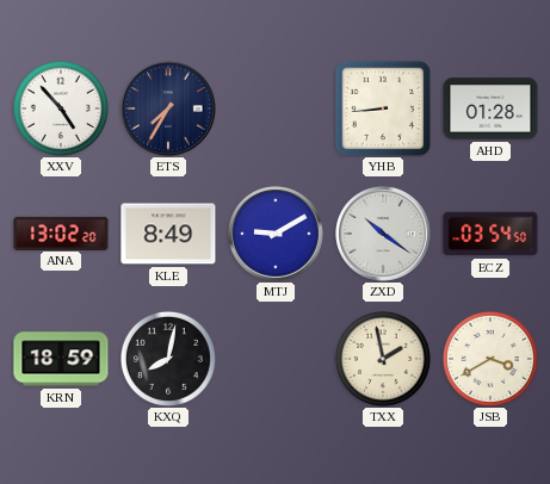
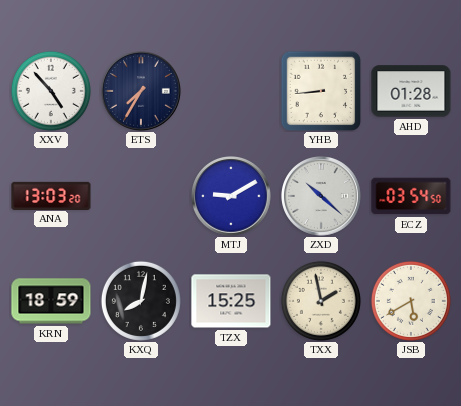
ANA: 13:02 -> 13:03 (51, 195)
KLE: 8:49 -> none (168, 234)
ZXD: 10:21 -> 10:22 (322, 197)
TZX: none -> 15:25 (231, 301)
JSB: 3:40 -> 5:40 (411, 301)
